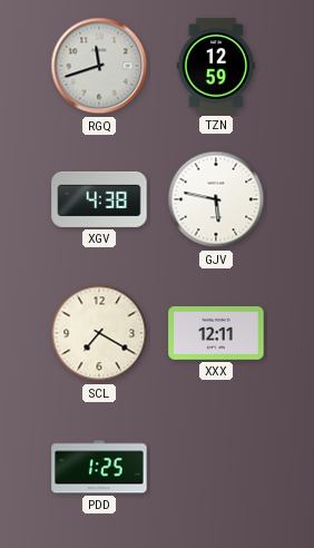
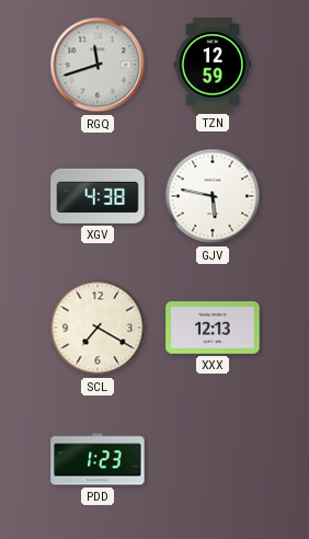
XXX: 12:11 -> 12:13 (213, 329)
PDD: 1:25 -> 1:23 (98, 459)
